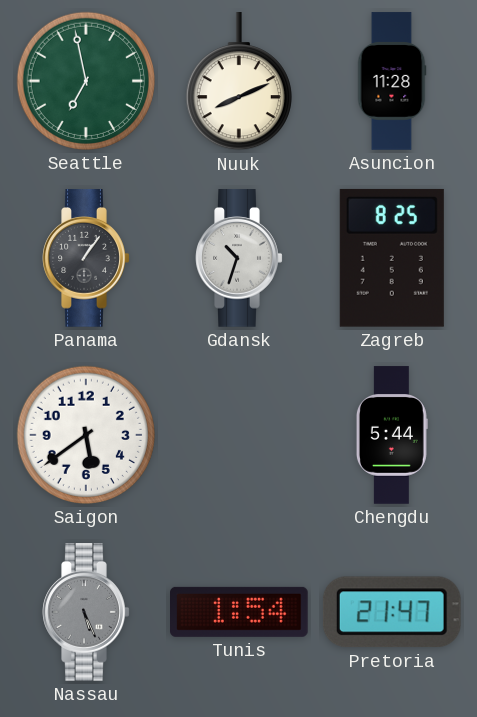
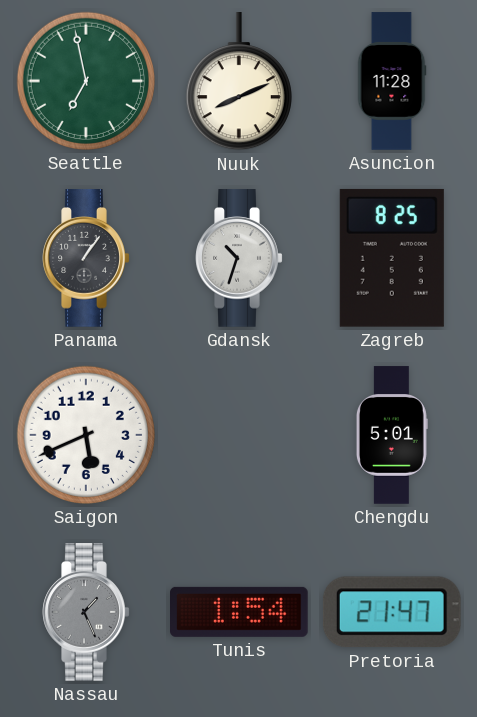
Saigon: 5:39 -> 5:41 (86, 435)
Chengdu: 5:44 -> 5:01 (392, 435)
Nassau: 5:26 -> 1:26 (86, 612)
